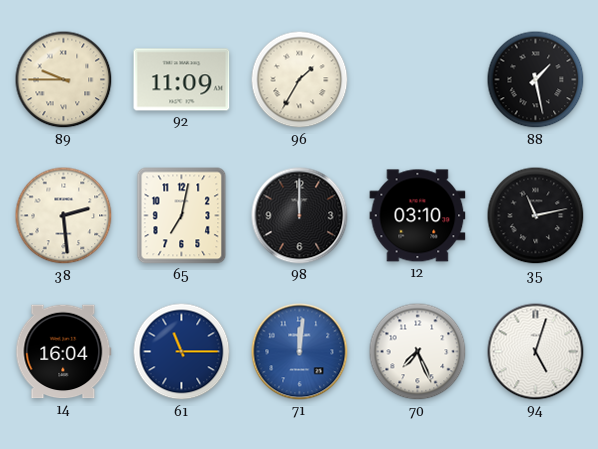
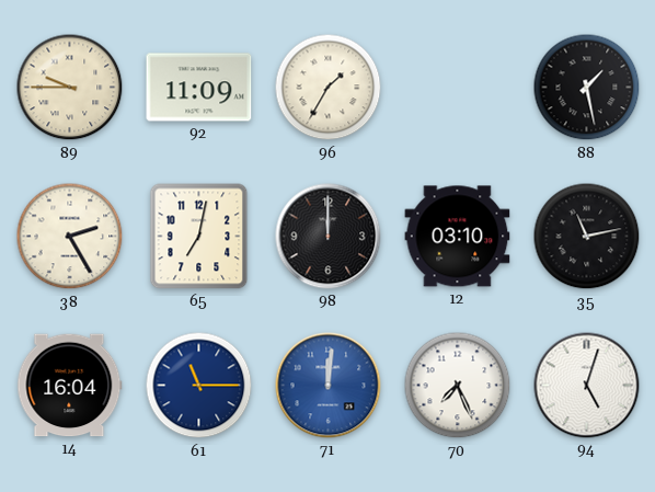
38: 2:29 -> 2:25 (70, 237)
